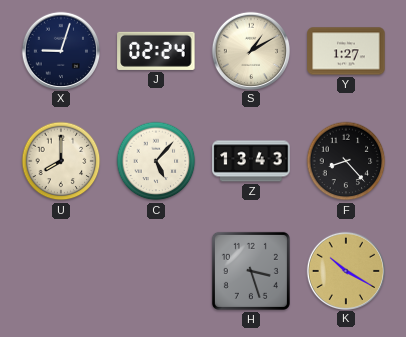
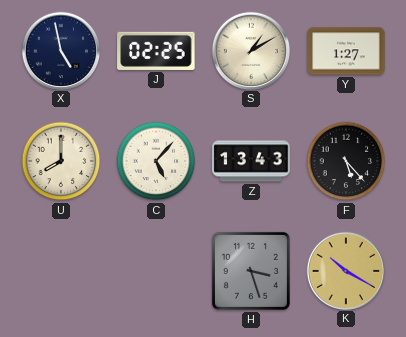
X: 9:03 -> 4:58 (60, 50)
J: 02:24 -> 02:25 (156, 51)
F: 8:23 -> 5:23 (346, 161)
